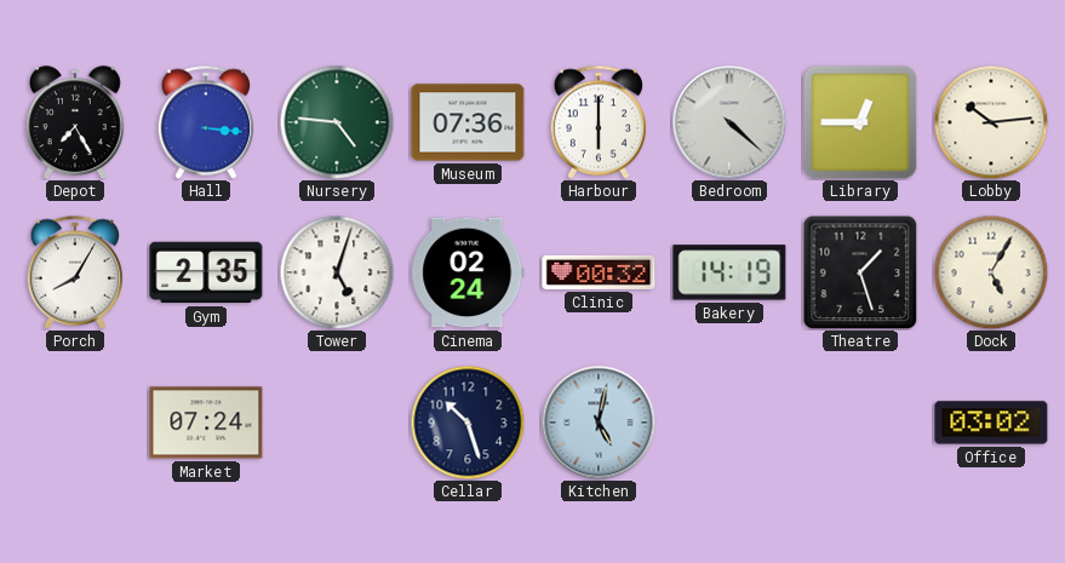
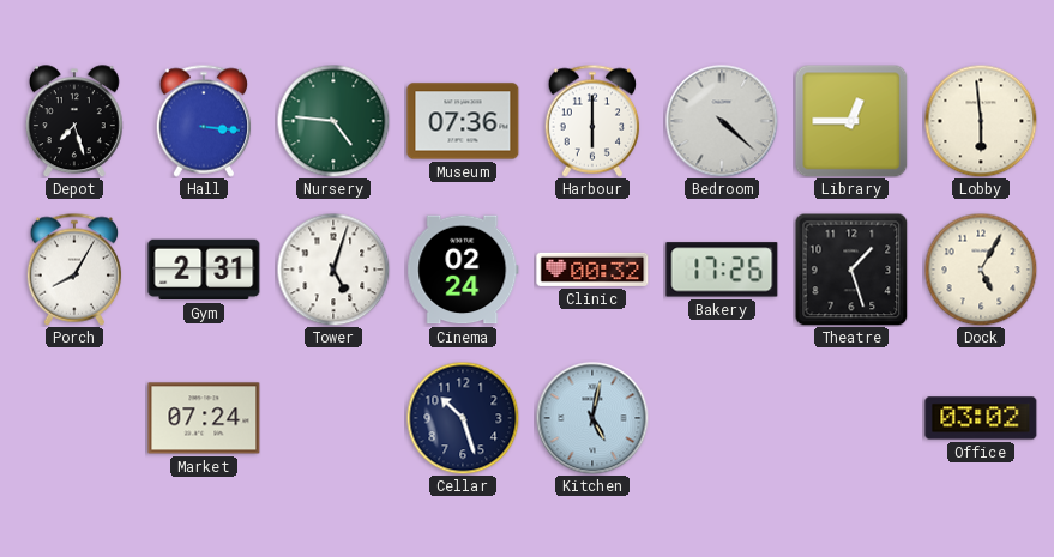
Depot: 7:25 -> 7:27 (74, 121)
Lobby: 10:14 -> 5:59 (981, 121)
Gym: 2:35 -> 2:31 (204, 270)
Bakery: 14:19 -> 17:26 (722, 270)
